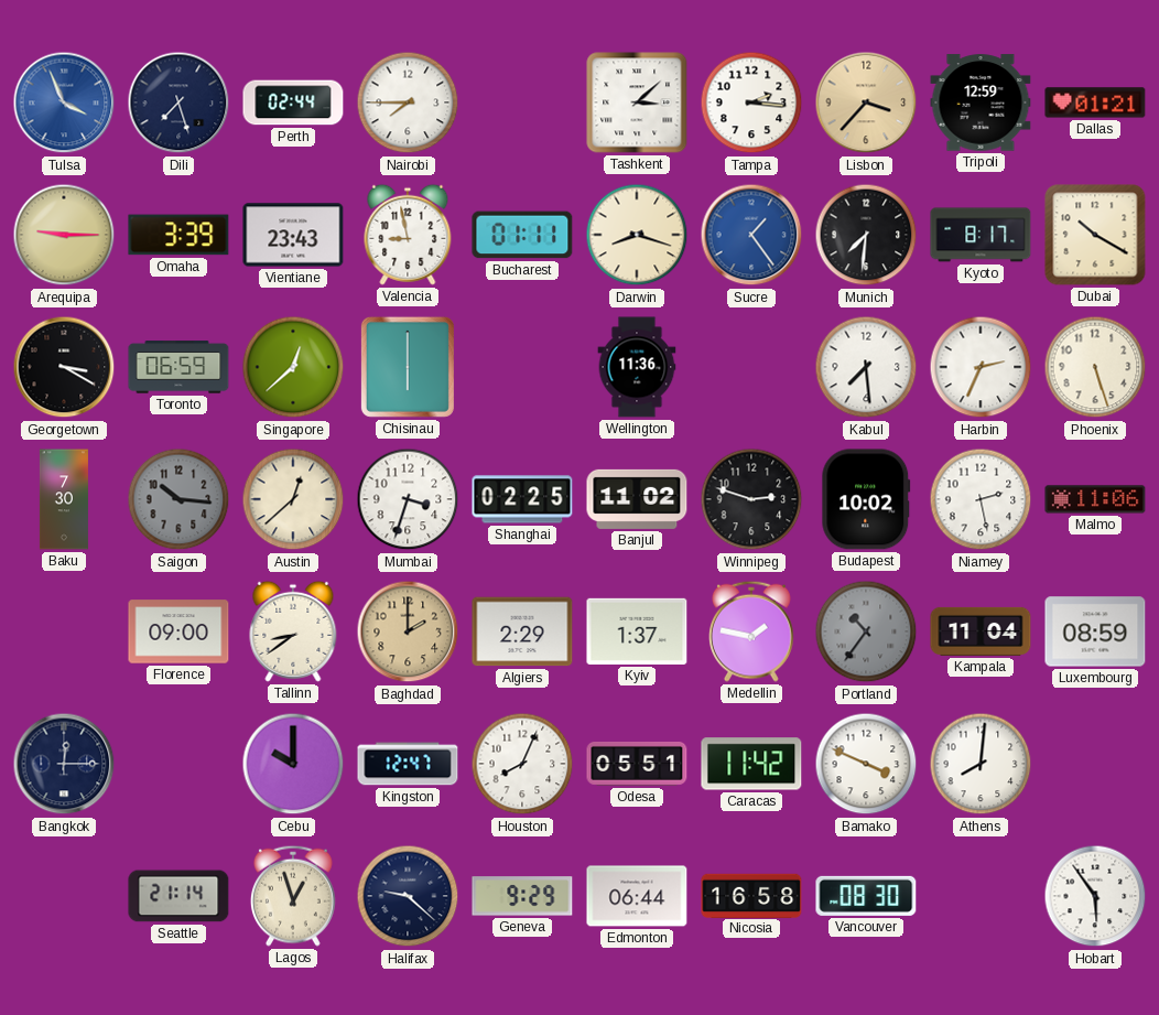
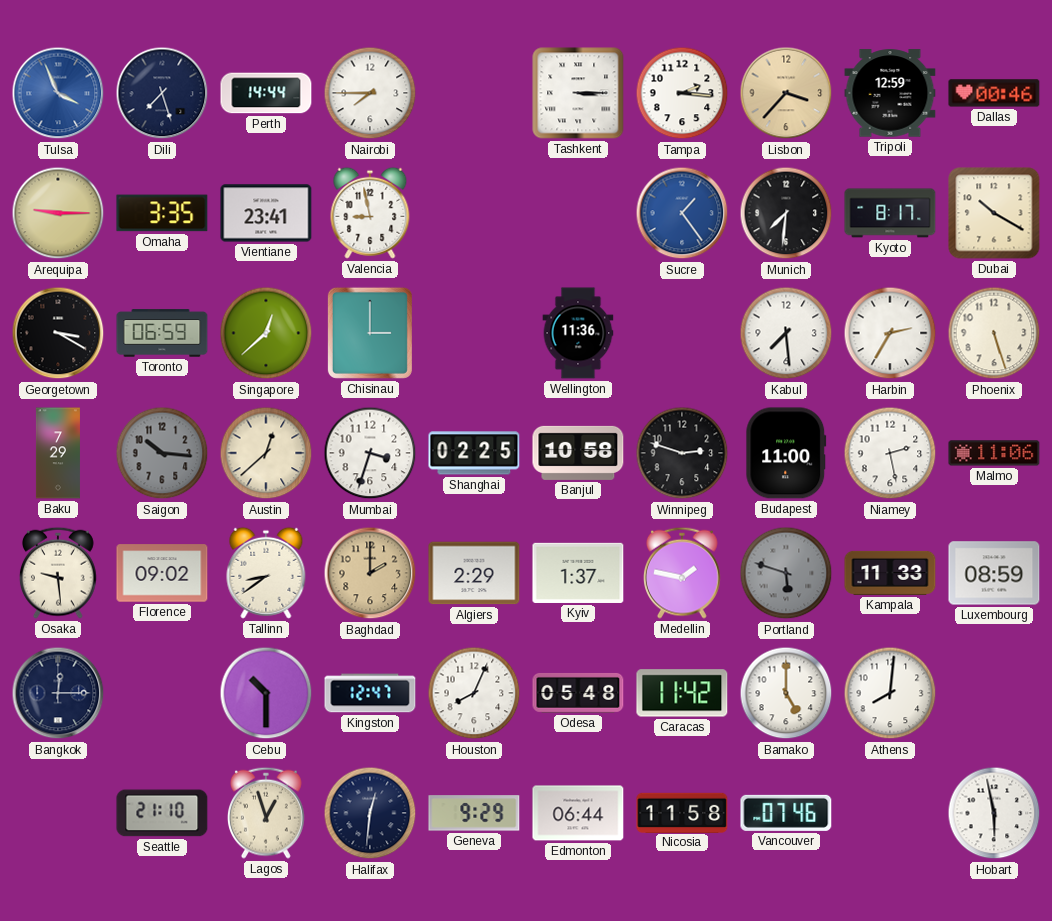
Perth: 02:44 -> 14:44 (266, 93)
Tashkent: 3:08 -> 3:15 (578, 93)
Dallas: 01:21 -> 00:46 (994, 93)
Omaha: 3:39 -> 3:35 (162, 213)
Vientiane: 23:43 -> 23:41 (266, 213)
Bucharest: 01:11 -> none (522, 235)
Darwin: 8:18 -> none (637, 235)
Chisinau: 6:00 -> 3:00 (370, 333)
Harbin: 2:34 -> 2:35 (890, 333)
Baku: 7:30 -> 7:29 (58, 453)
Banjul: 11:02 -> 10:58 (578, 453)
Budapest: 10:02 -> 11:00 (786, 453)
Osaka: none -> 9:29 (59, 573)
Florence: 09:00 -> 09:02 (162, 573)
Portland: 10:36 -> 5:48 (786, 573)
Kampala: 11:04 -> 11:33 (890, 573)
Cebu: 10:00 -> 10:30 (266, 693)
Odesa: 05:51 -> 05:48 (578, 693)
Bamako: 3:49 -> 5:00 (786, 693)
Seattle: 21:14 -> 21:10 (162, 813)
Halifax: 9:22 -> 12:31 (370, 813)
Nicosia: 16:58 -> 11:58 (682, 812)
Vancouver: 08:30 -> 07:46 (786, 813)
Hobart: 5:54 -> 5:58 (994, 813)
